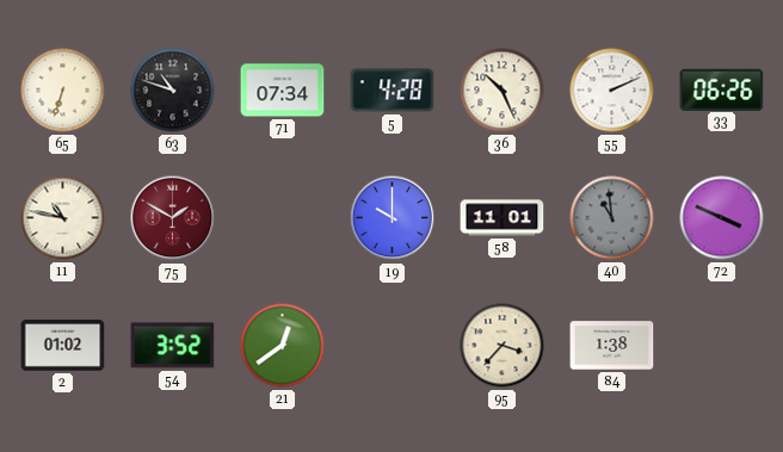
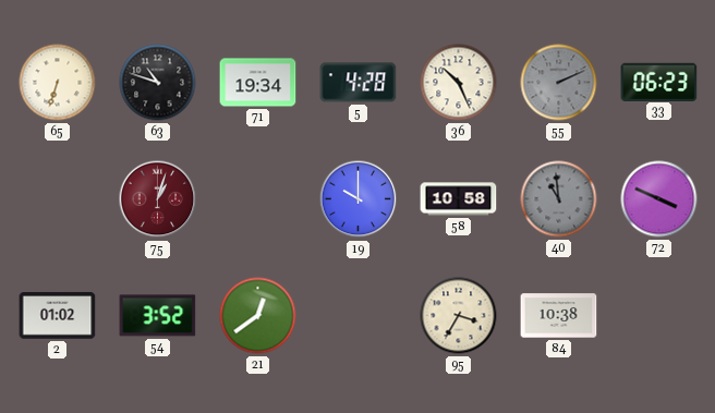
71: 07:34 -> 19:34 (258, 83)
55 dial: white -> grey (559, 83)
33: 06:26 -> 06:23 (659, 82)
11: 10:47 -> none (63, 218)
75: 1:50 -> 1:03 (158, 199)
58: 11:01 -> 10:58 (459, 199)
95: 3:37 -> 3:35 (459, 316)
84: 1:38 -> 10:38 (559, 316)
